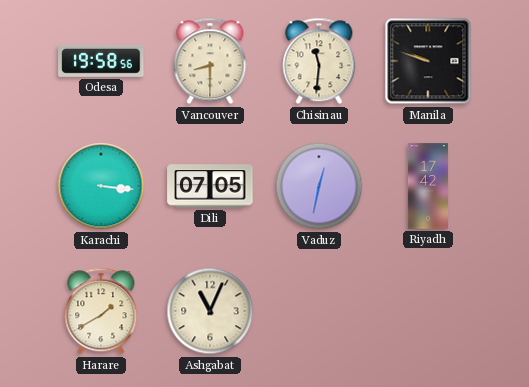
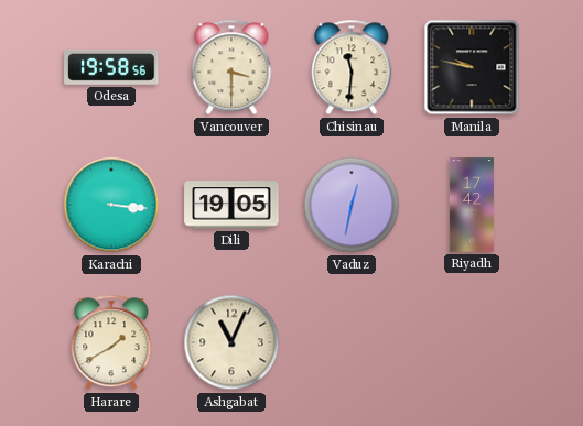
Vancouver: 8:30 -> 3:30 (231, 67)
Manila: 9:48 -> 9:47 (472, 67)
Dili: 07:05 -> 19:05 (231, 205)
